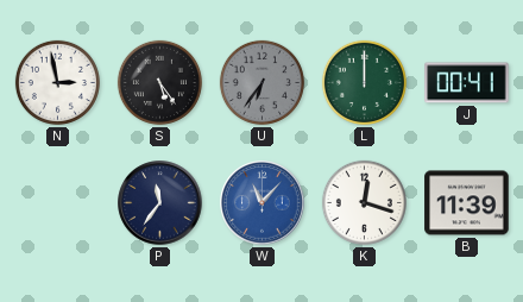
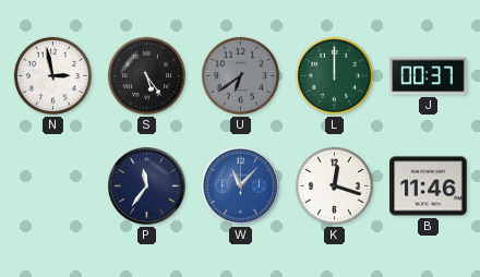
U: 6:36 -> 6:39 (240, 75)
J: 00:41 -> 00:37 (429, 76)
B: 11:39 -> 11:46 (429, 186)
